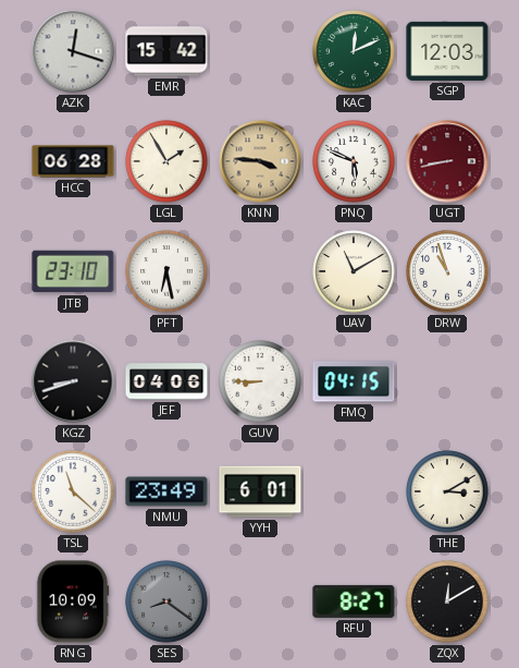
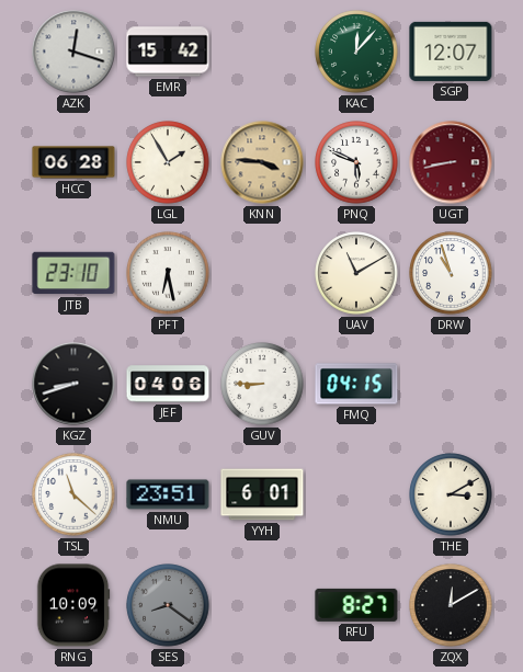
KAC: 12:11 -> 12:07 (356, 52)
SGP: 12:03 -> 12:07 (451, 52)
NMU: 23:49 -> 23:51 (168, 494)
